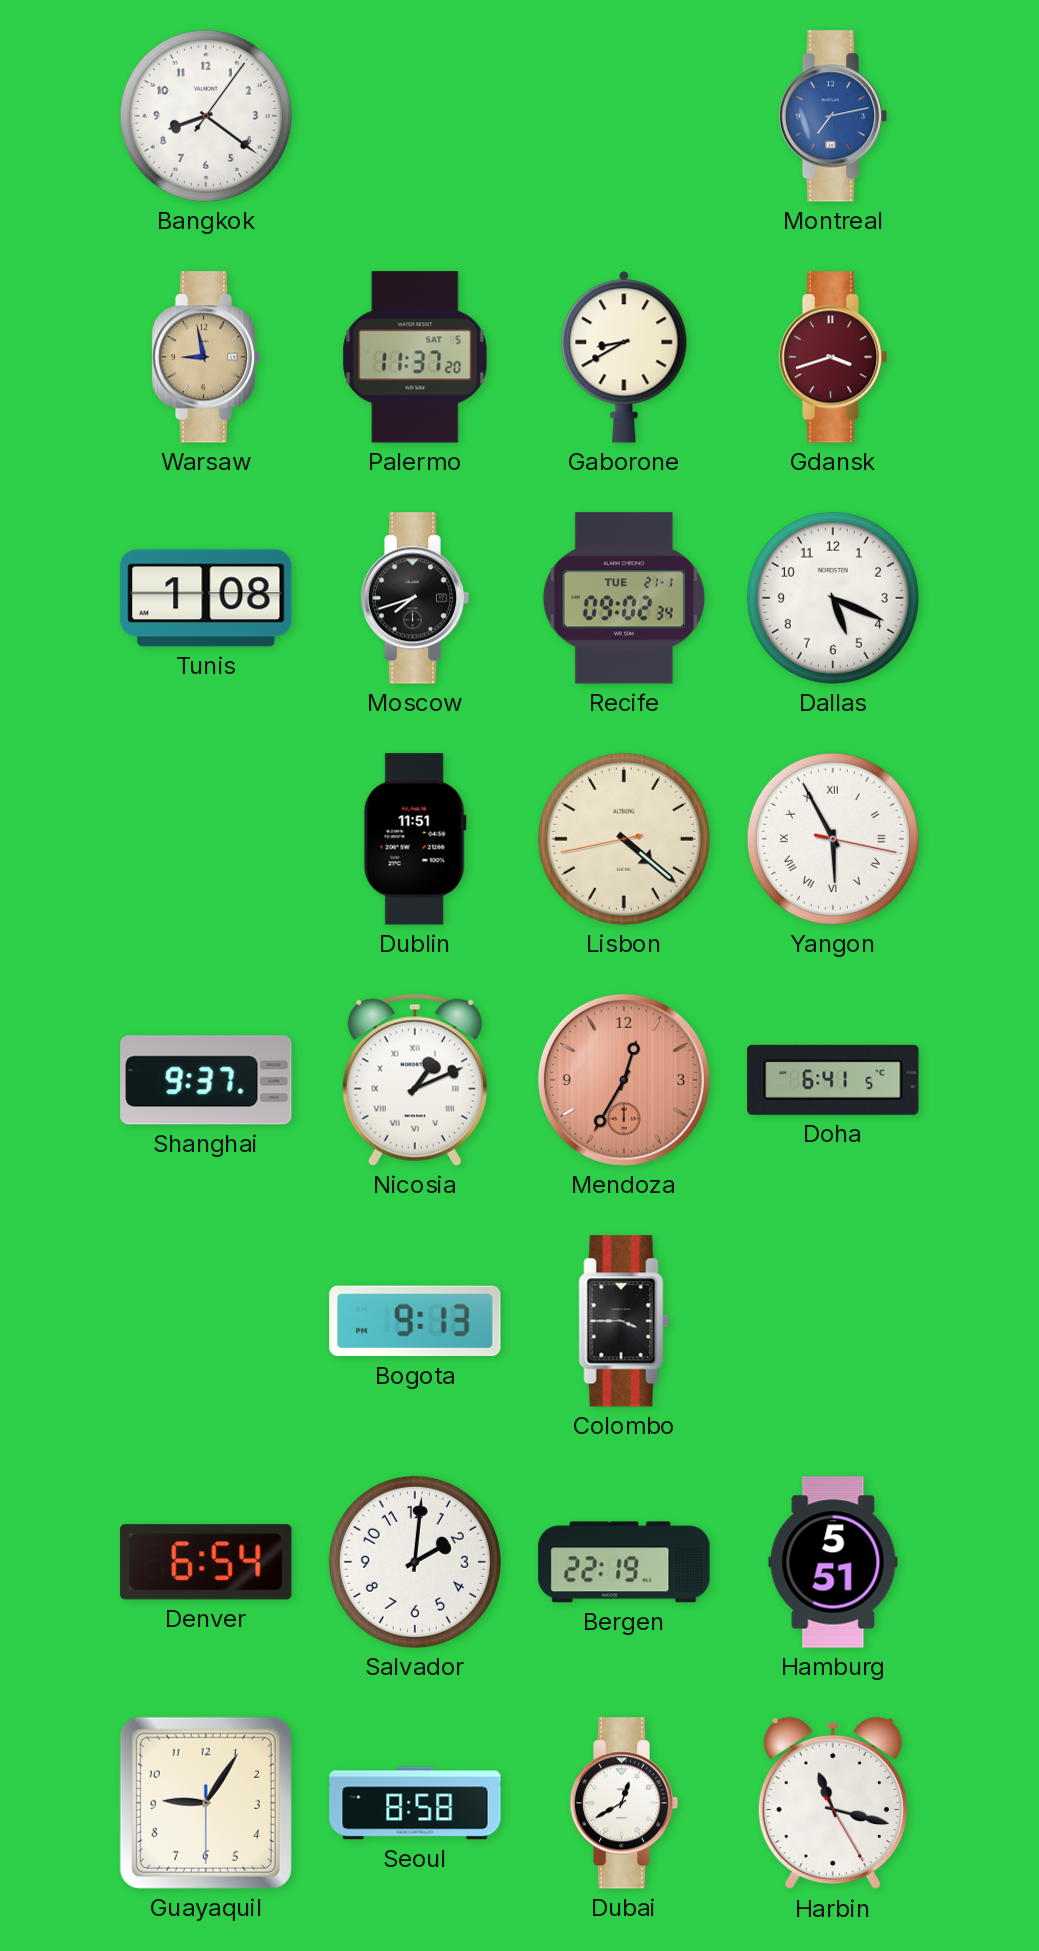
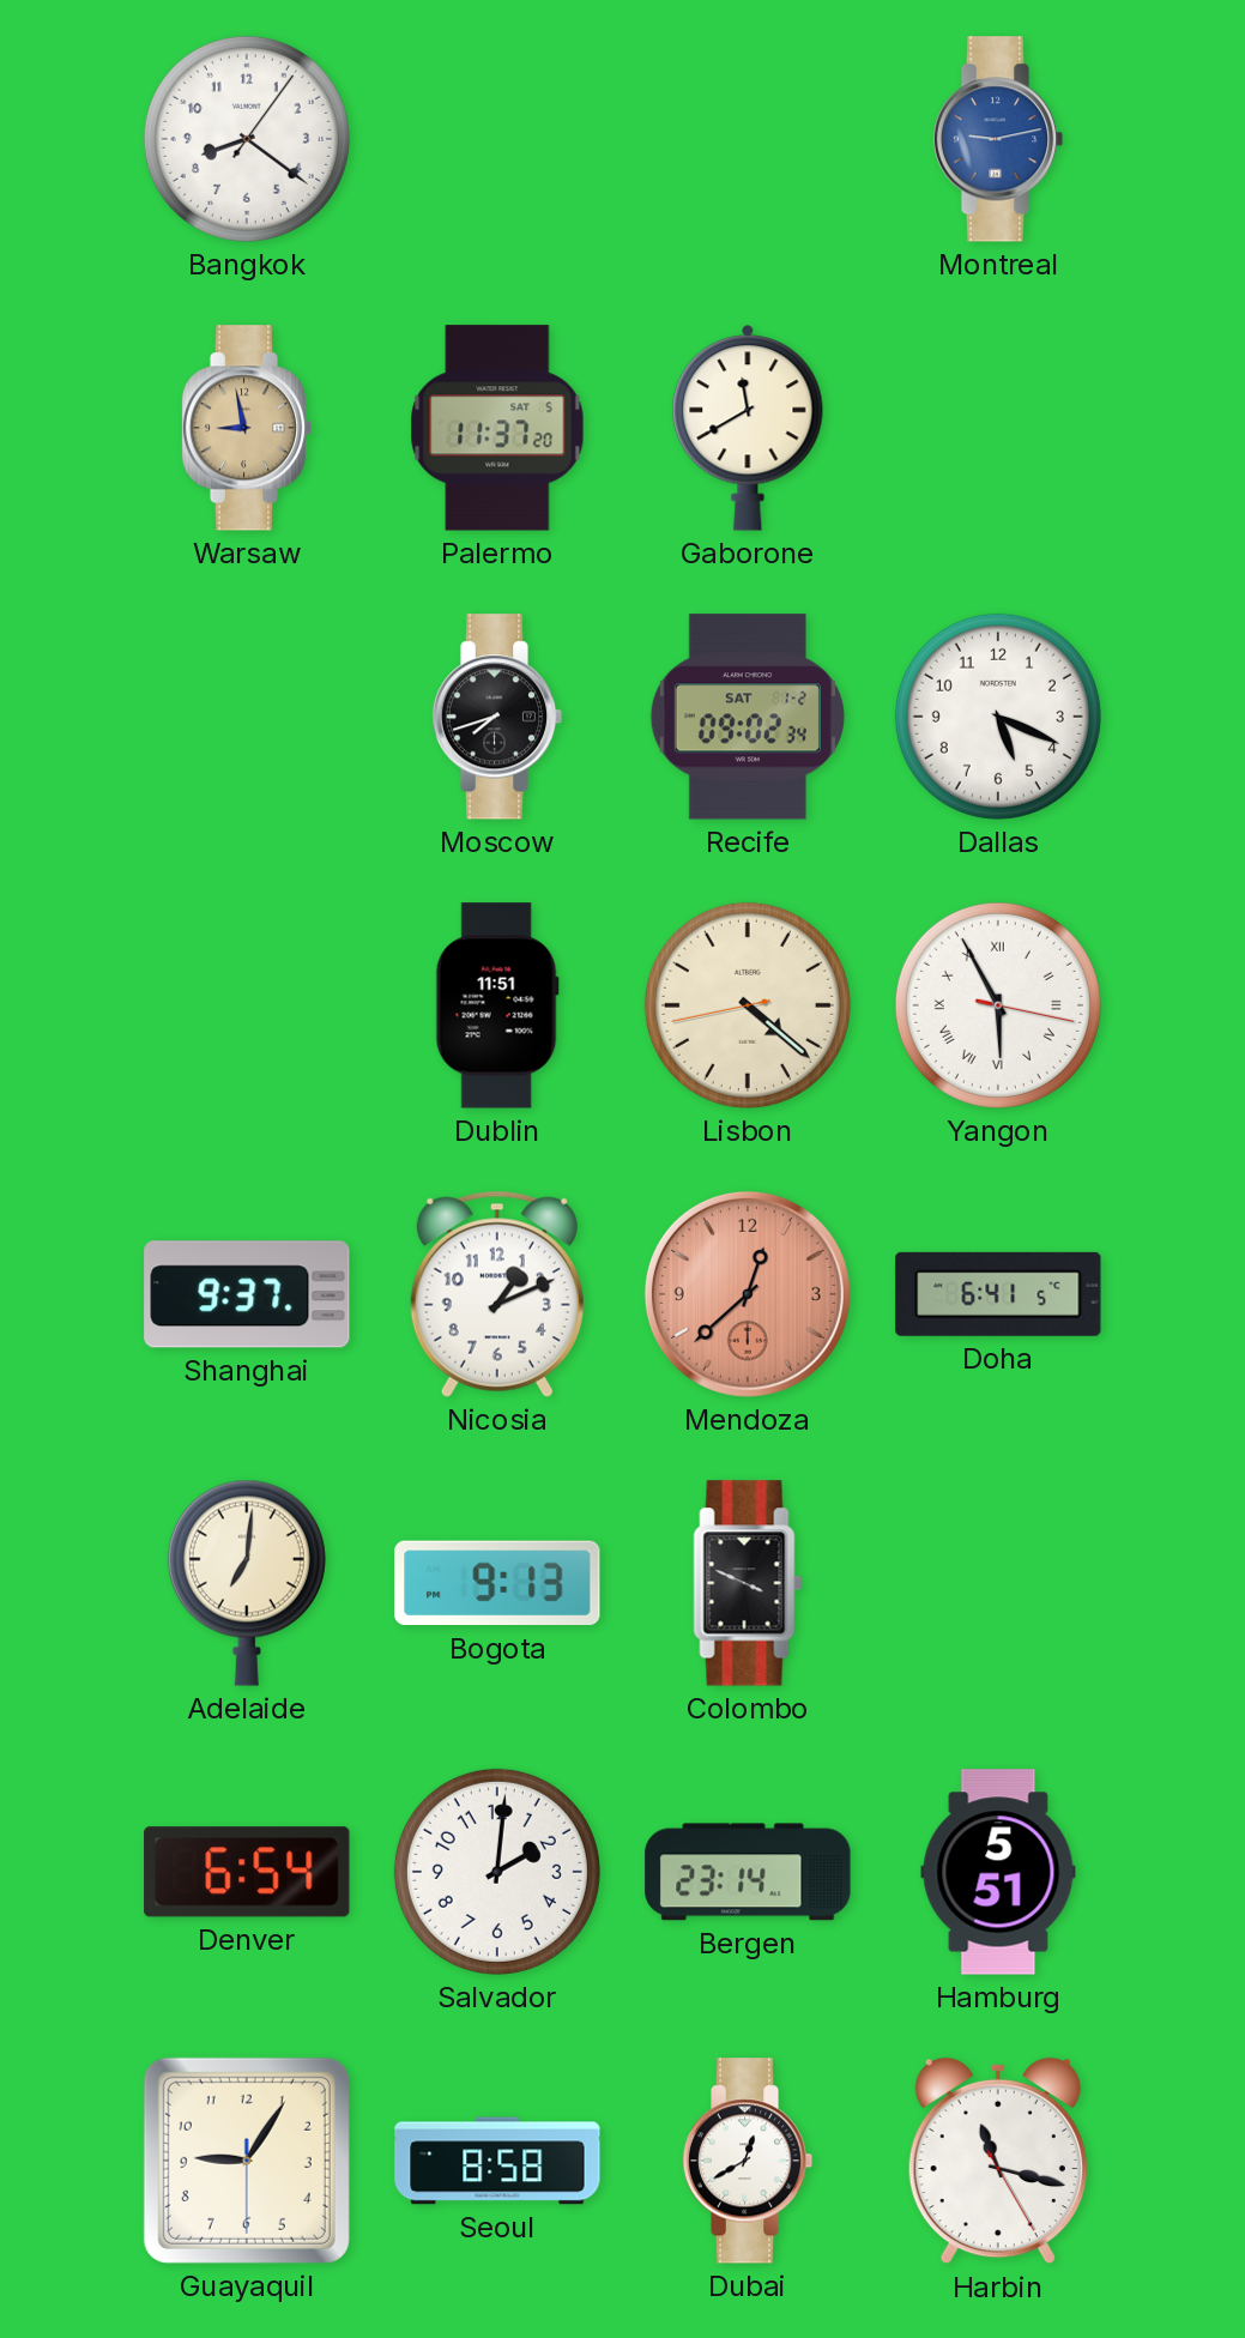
Montreal: 7:13 -> 9:13 (998, 139)
Gaborone: 8:40 -> 11:40 (748, 428)
Gdansk: 3:42 -> none (833, 357)
Tunis: 1:08 -> none (206, 598)
Recife date: TUE 21-1 -> SAT 1-2 (748, 717)
Nicosia numerals: Roman -> Arabic (497, 1294)
Mendoza: 12:35 -> 12:38 (748, 1294)
Adelaide: none -> 7:01 (247, 1583)
Colombo: 3:45 -> 3:49 (748, 1583)
Bergen: 22:19 -> 23:14 (748, 1872)
